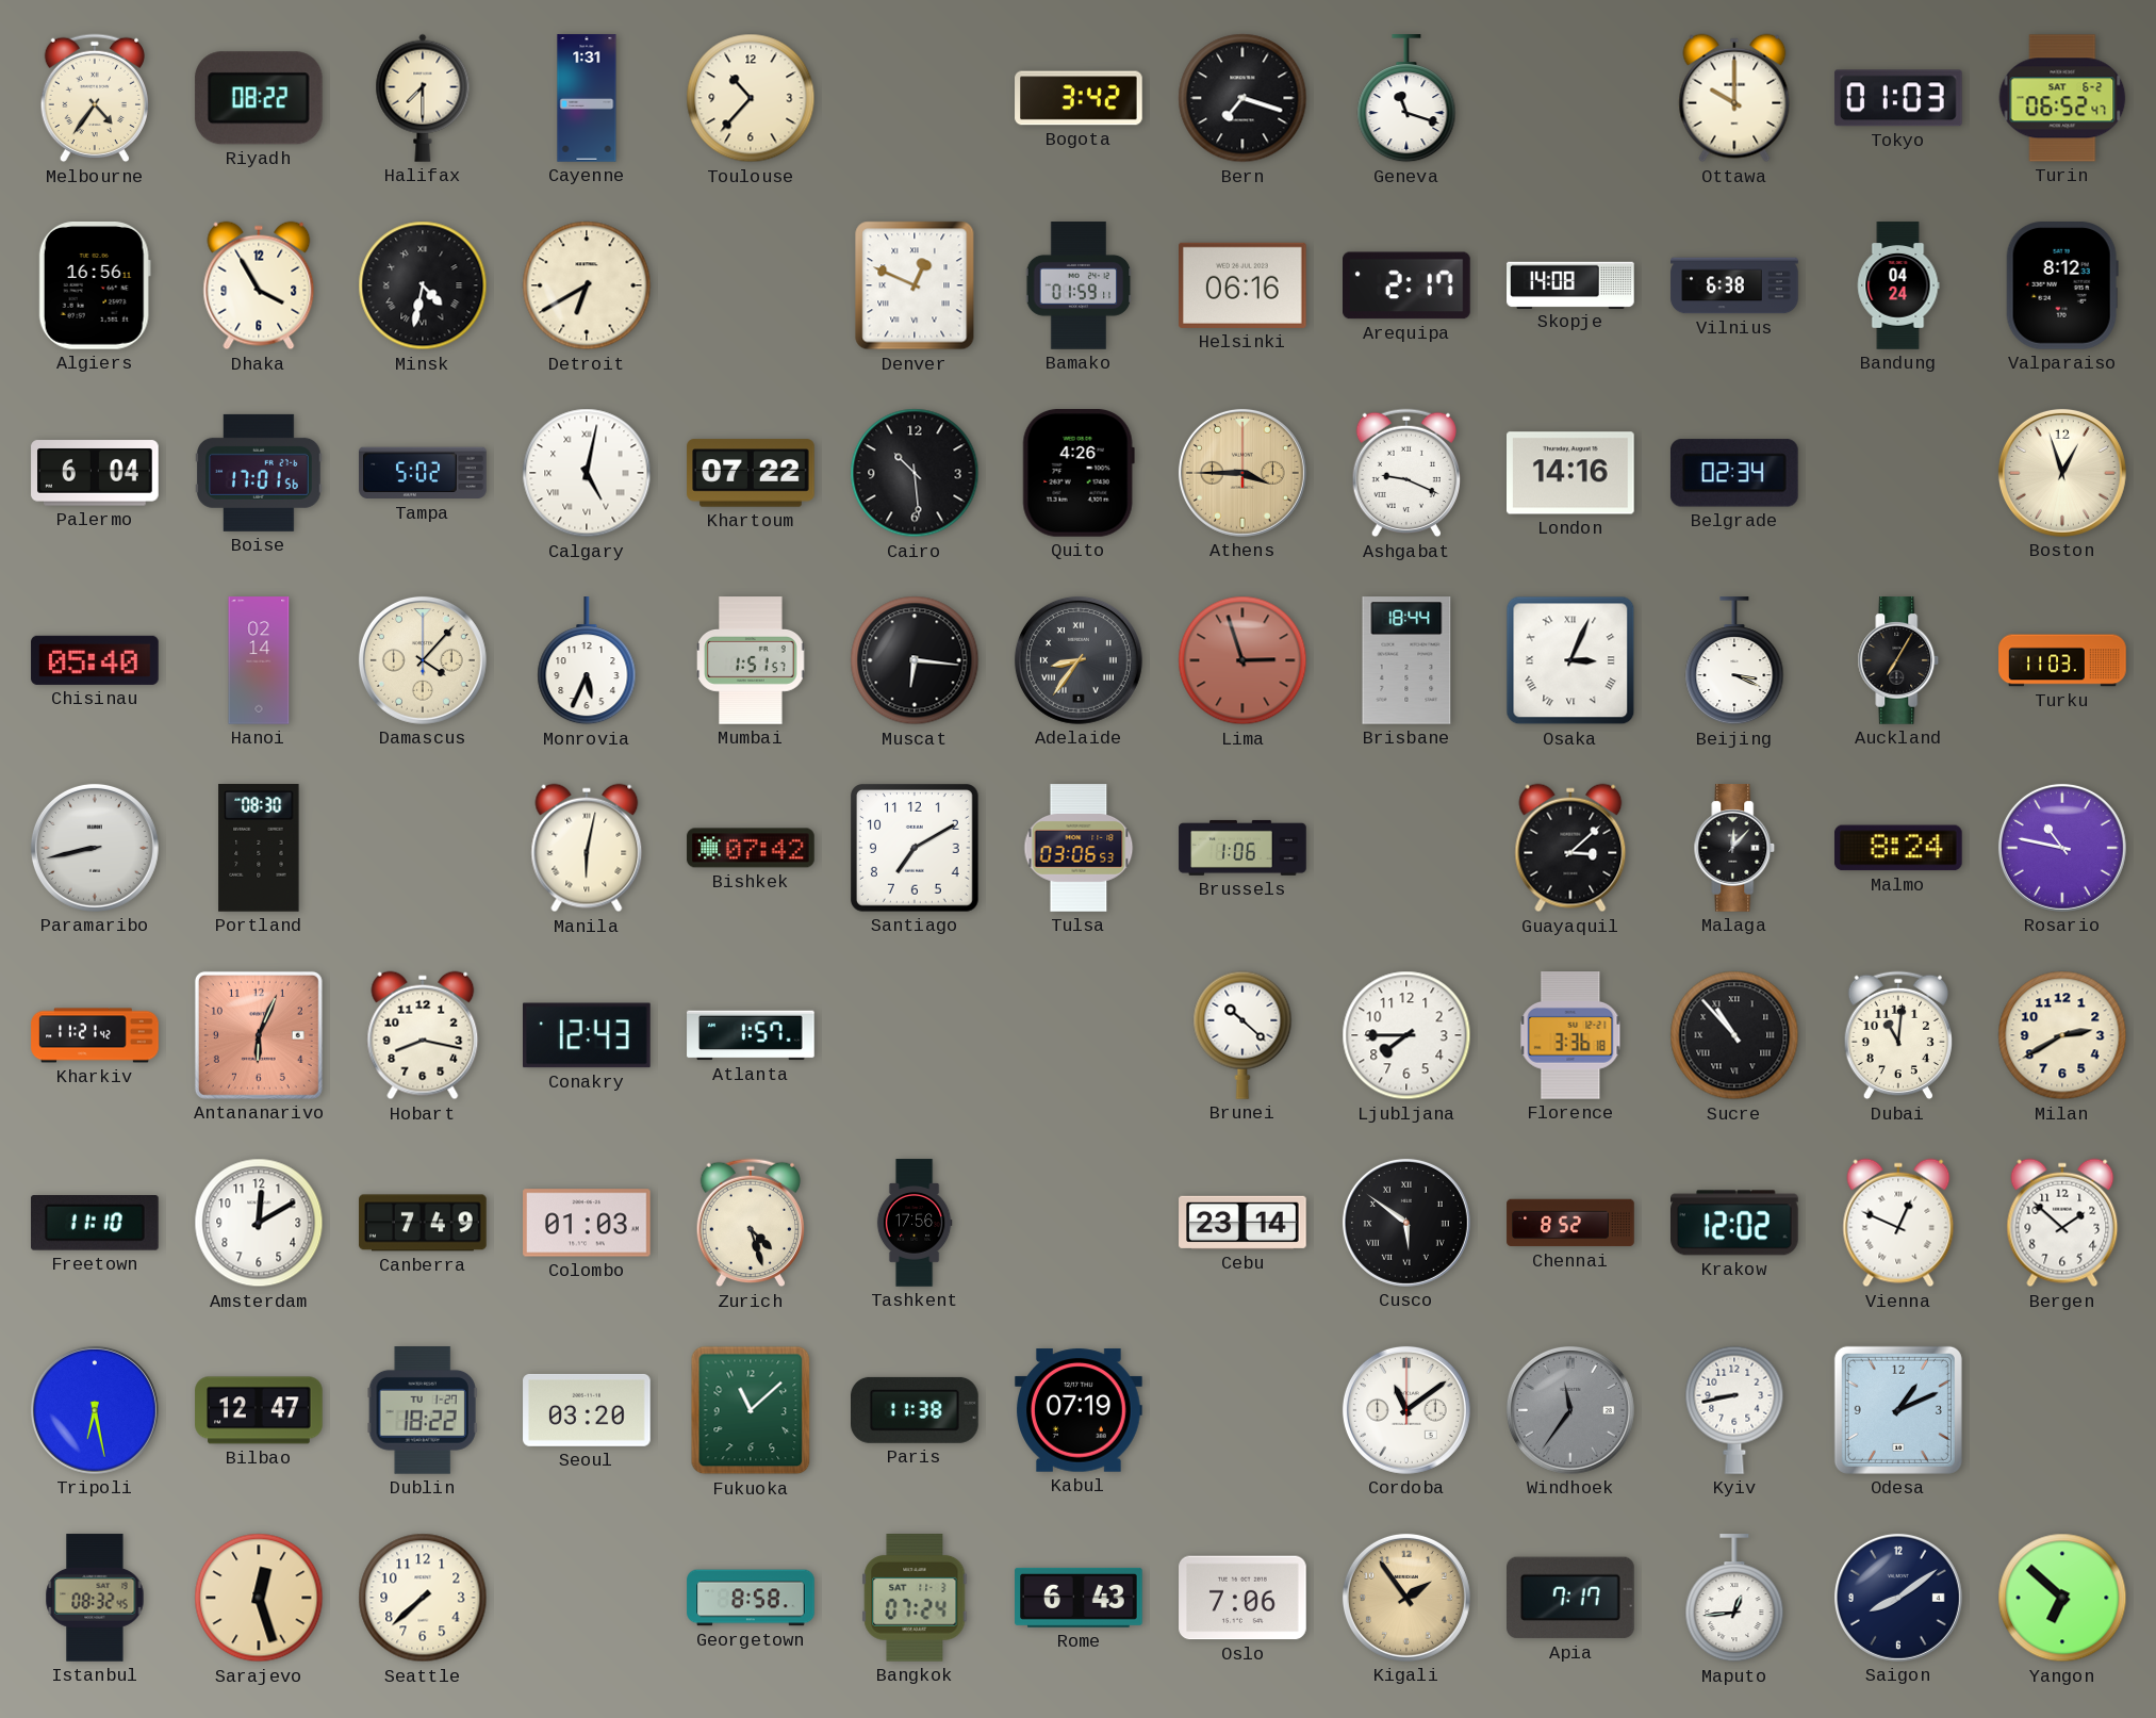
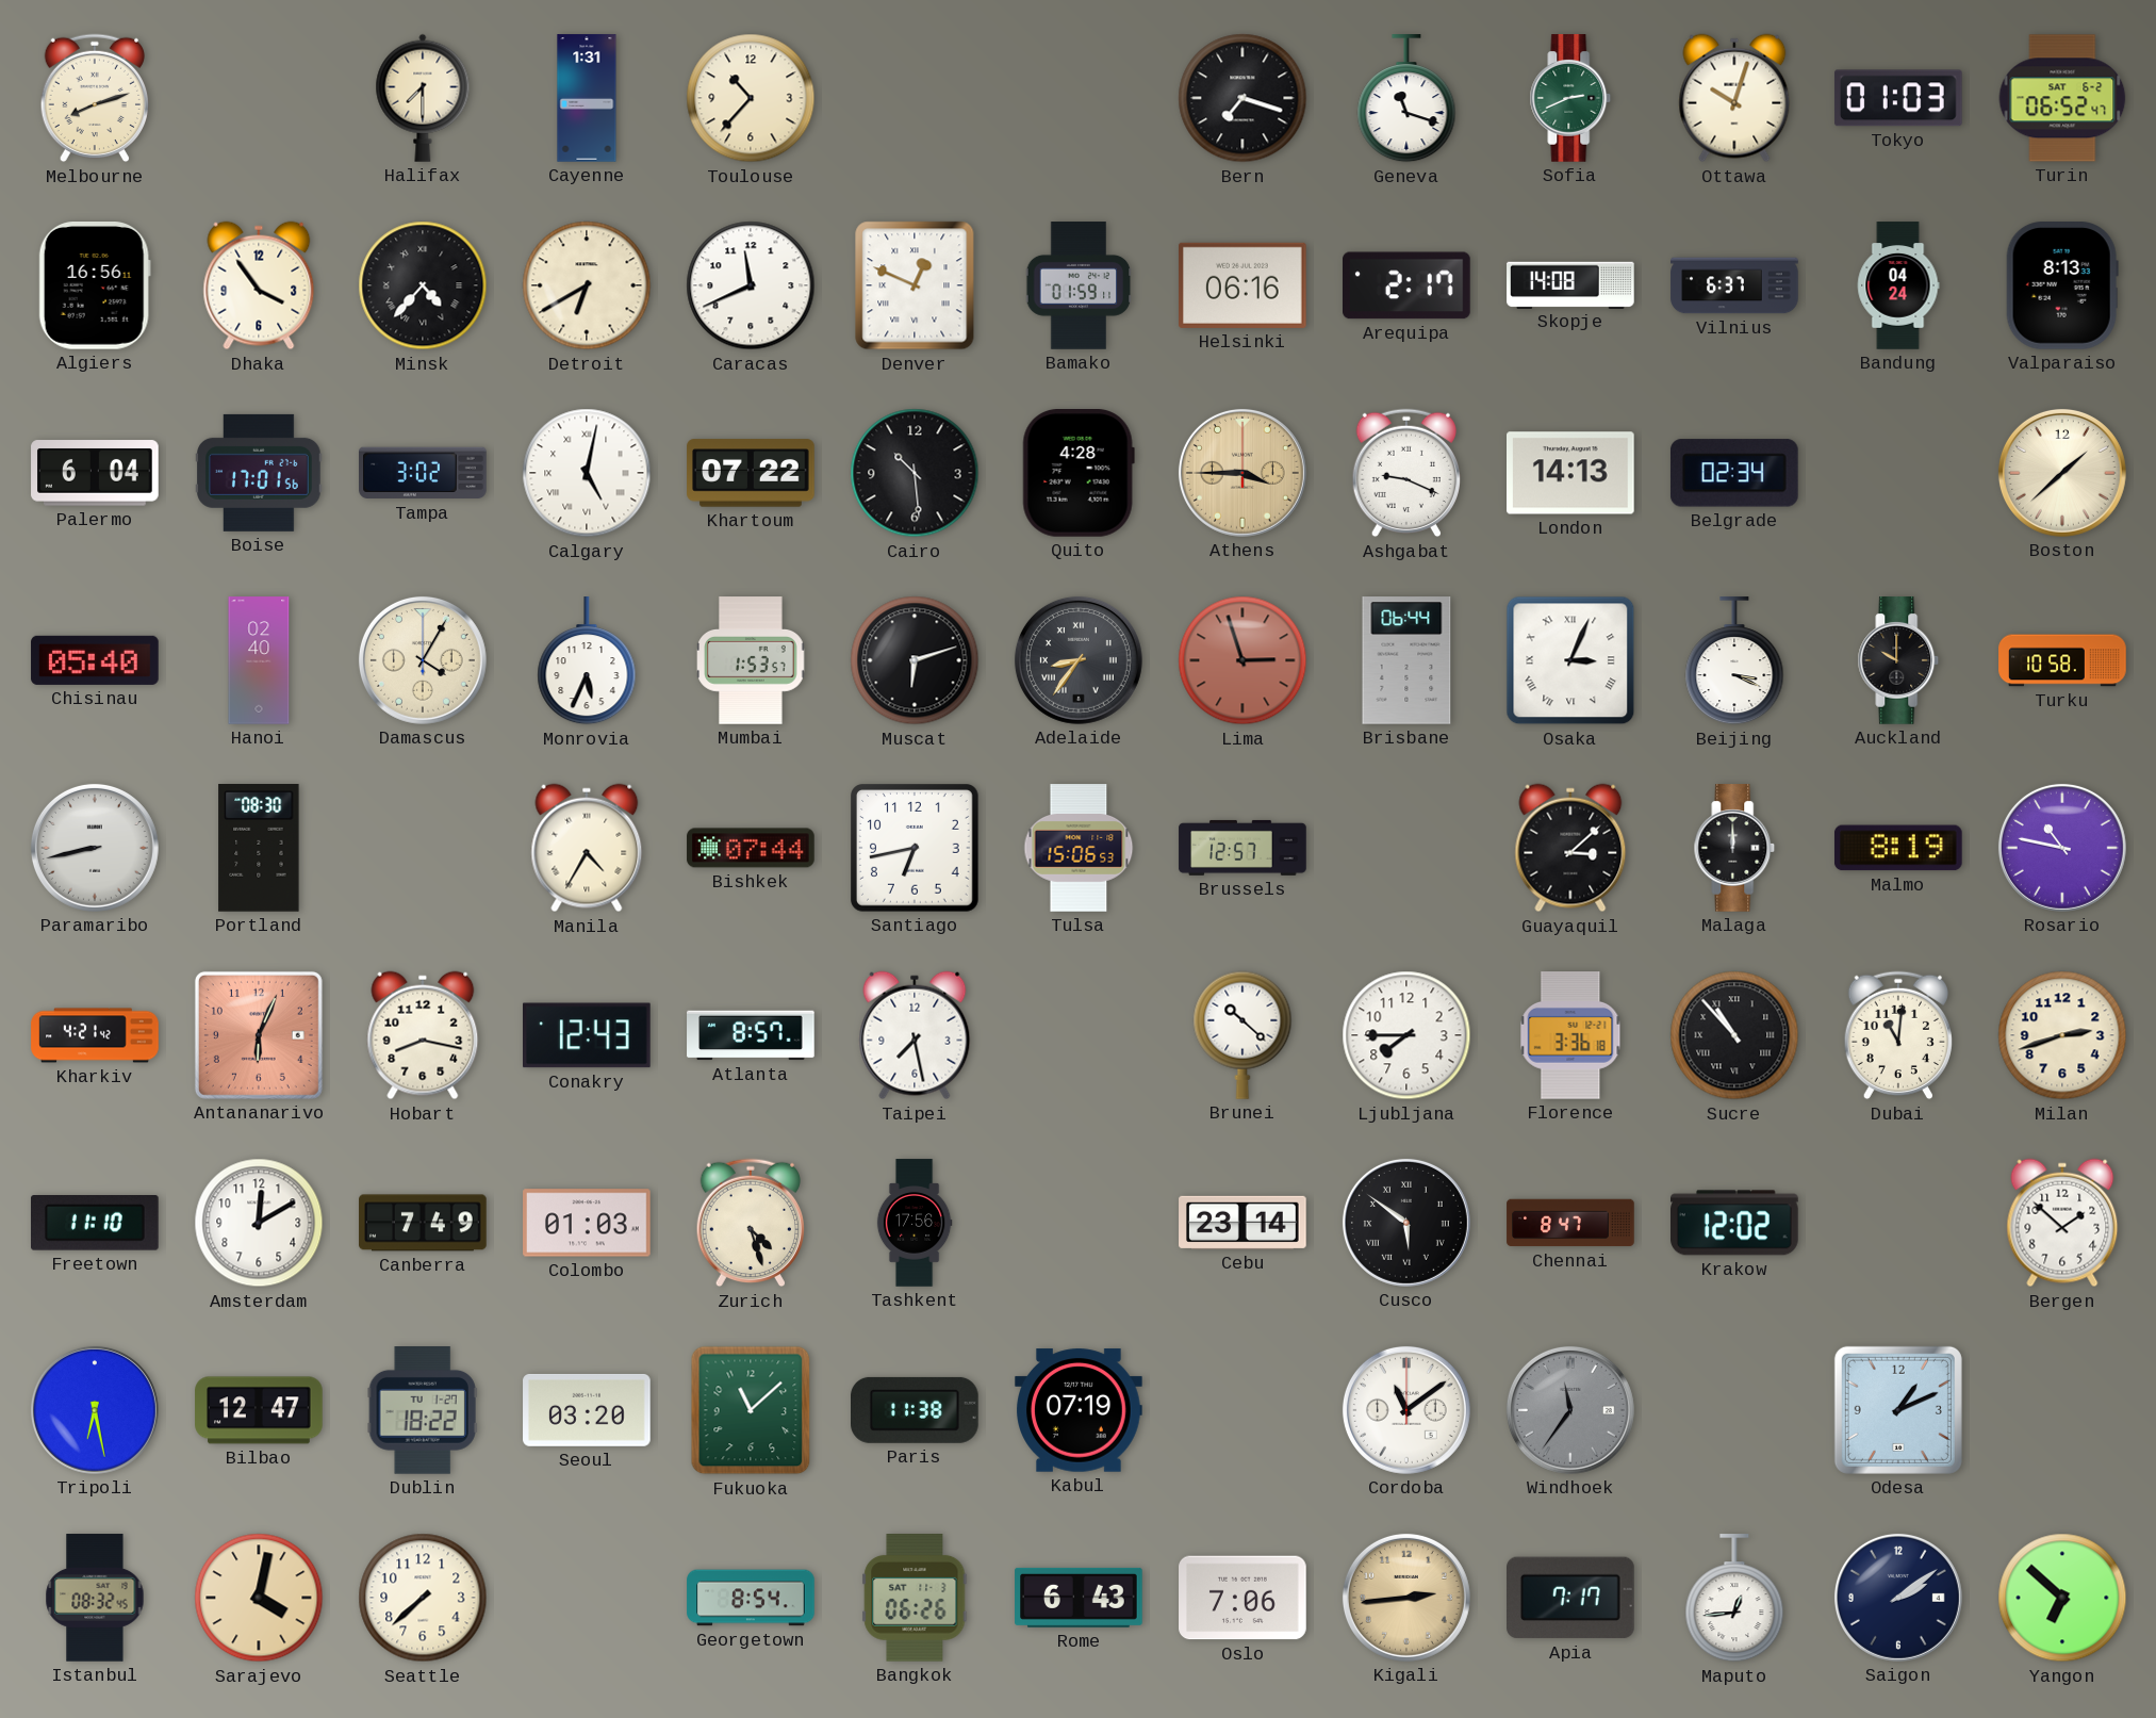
Melbourne: 4:36 -> 8:12 (94, 98)
Riyadh: 08:22 -> none (259, 98)
Bogota: 3:42 -> none (1079, 98)
Sofia: none -> 2:41 (1570, 98)
Ottawa: 10:00 -> 10:03 (1734, 98)
Dhaka: 3:55 -> 3:54 (259, 285)
Minsk: 4:32 -> 4:37 (423, 285)
Caracas: none -> 11:41 (751, 285)
Vilnius: 6:38 -> 6:37 (1734, 285)
Valparaiso: 8:12 -> 8:13 (2062, 287)
Tampa: 5:02 -> 3:02 (423, 473)
Quito: 4:26 -> 4:28 (1079, 474)
London: 14:16 -> 14:13 (1571, 473)
Boston: 12:57 -> 1:38 (2062, 473)
Hanoi: 02:14 -> 02:40 (259, 660)
Damascus: 4:07 -> 4:05 (423, 660)
Mumbai: 1:51 -> 1:53 (751, 660)
Muscat: 6:16 -> 6:12 (915, 660)
Brisbane: 18:44 -> 06:44 (1406, 660)
Auckland: 7:05 -> 10:00 (1898, 660)
Turku: 11:03 -> 10:58 (2062, 660)
Manila: 6:02 -> 4:35 (587, 848)
Bishkek: 07:42 -> 07:44 (751, 848)
Santiago: 7:10 -> 6:43 (916, 849)
Tulsa: 03:06 -> 15:06 (1079, 848)
Brussels: 1:06 -> 12:57 (1242, 848)
Malaga: 12:07 -> 12:00 (1734, 848)
Malmo: 8:24 -> 8:19 (1898, 848)
Kharkiv: 11:21 -> 4:21 (95, 1035)
Atlanta: 1:57 -> 8:57 (751, 1035)
Taipei: none -> 7:28 (915, 1035)
Milan: 2:40 -> 2:42 (2062, 1035)
Chennai: 8:52 -> 8:47 (1570, 1223)
Vienna: 12:49 -> none (1898, 1223)
Kyiv: 8:43 -> none (1734, 1410)
Sarajevo: 12:27 -> 4:02 (259, 1598)
Georgetown: 8:58 -> 8:54 (751, 1598)
Bangkok: 07:24 -> 06:26 (915, 1599)
Kigali: 1:54 -> 2:44 (1406, 1598)
Saigon: 8:09 -> 2:09 (1898, 1598)
